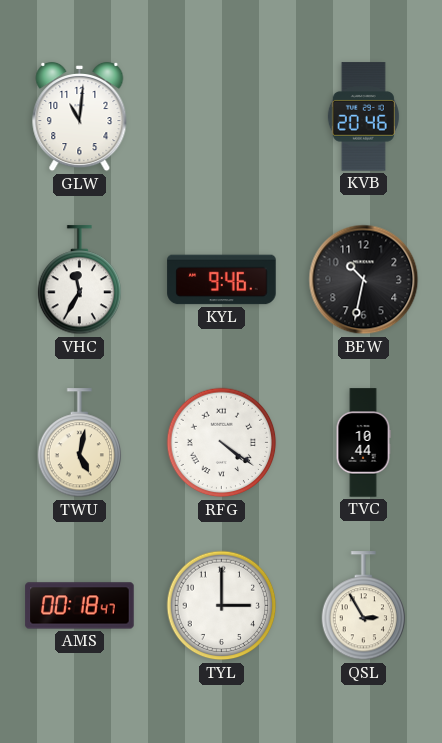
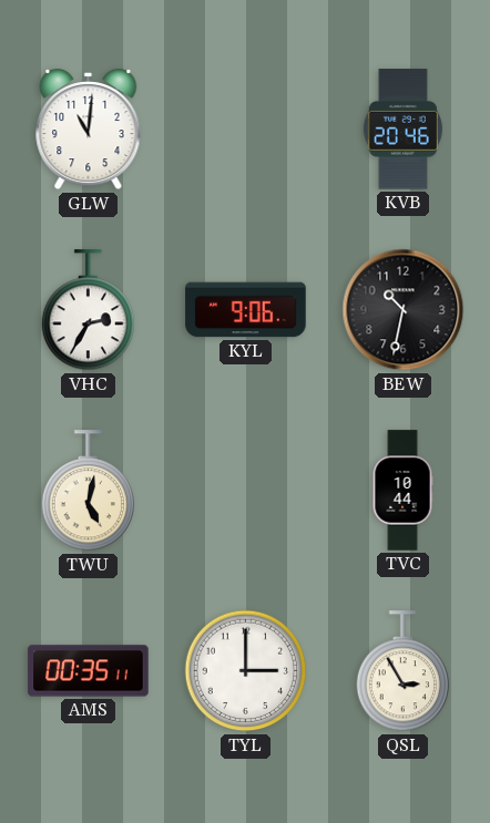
VHC: 11:35 -> 2:35 (89, 310)
KYL: 9:46 -> 9:06 (246, 310)
RFG: 4:21 -> none (222, 443)
AMS: 00:18 -> 00:35 (89, 671)
